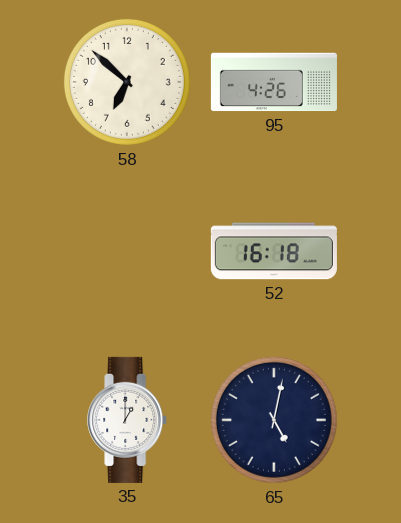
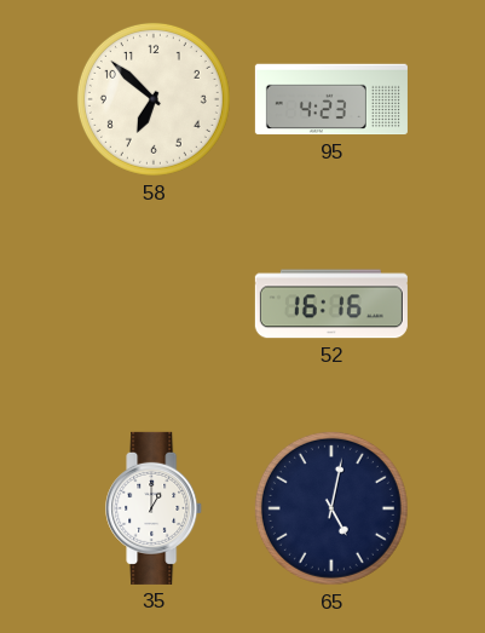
95: 4:26 -> 4:23 (331, 99)
52: 16:18 -> 16:16 (331, 304)
